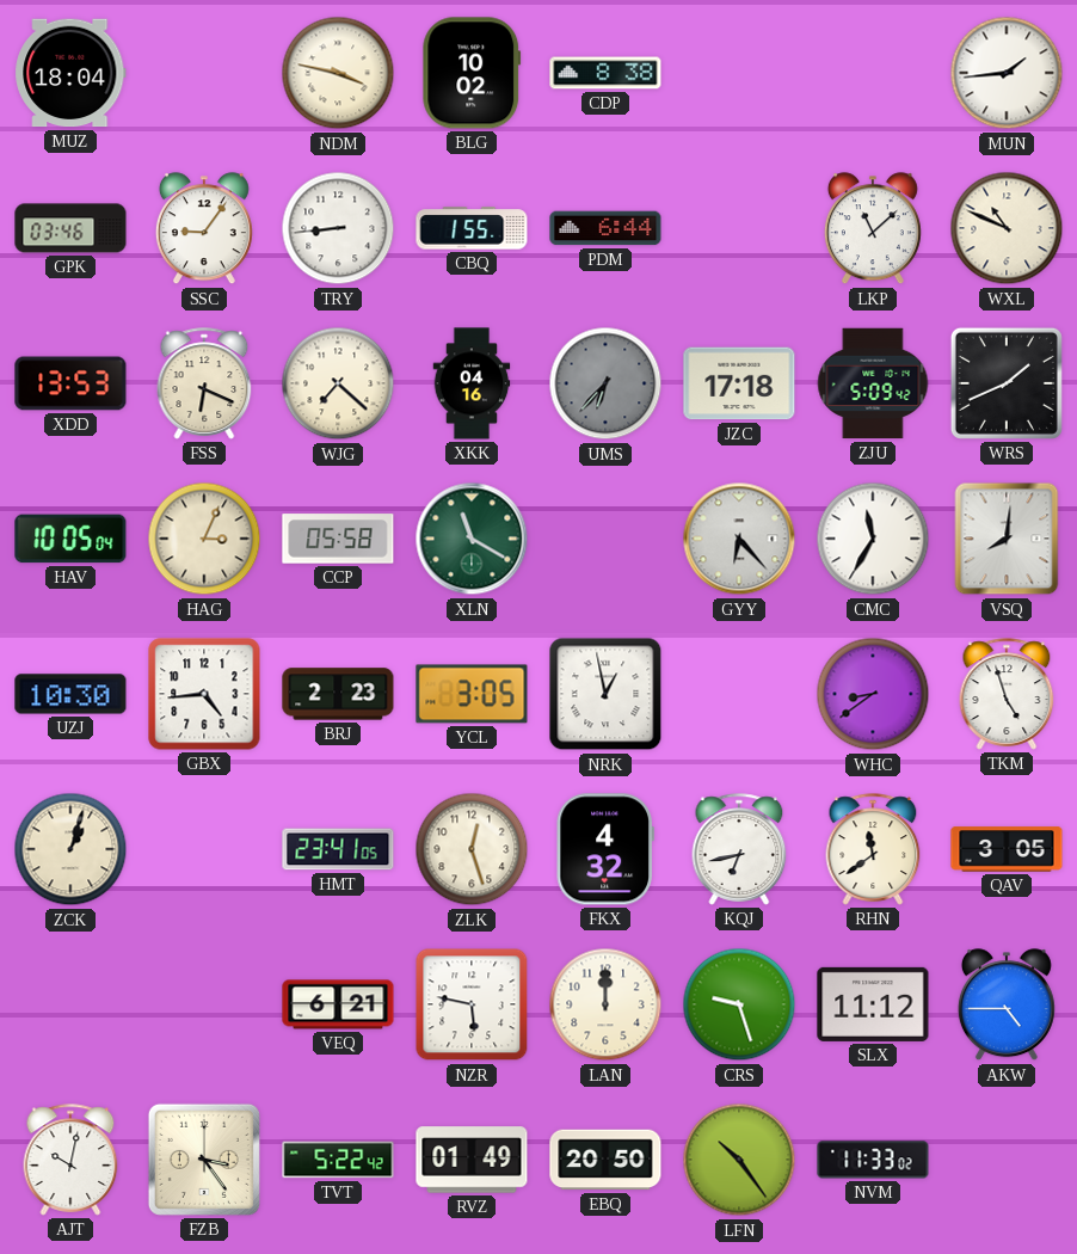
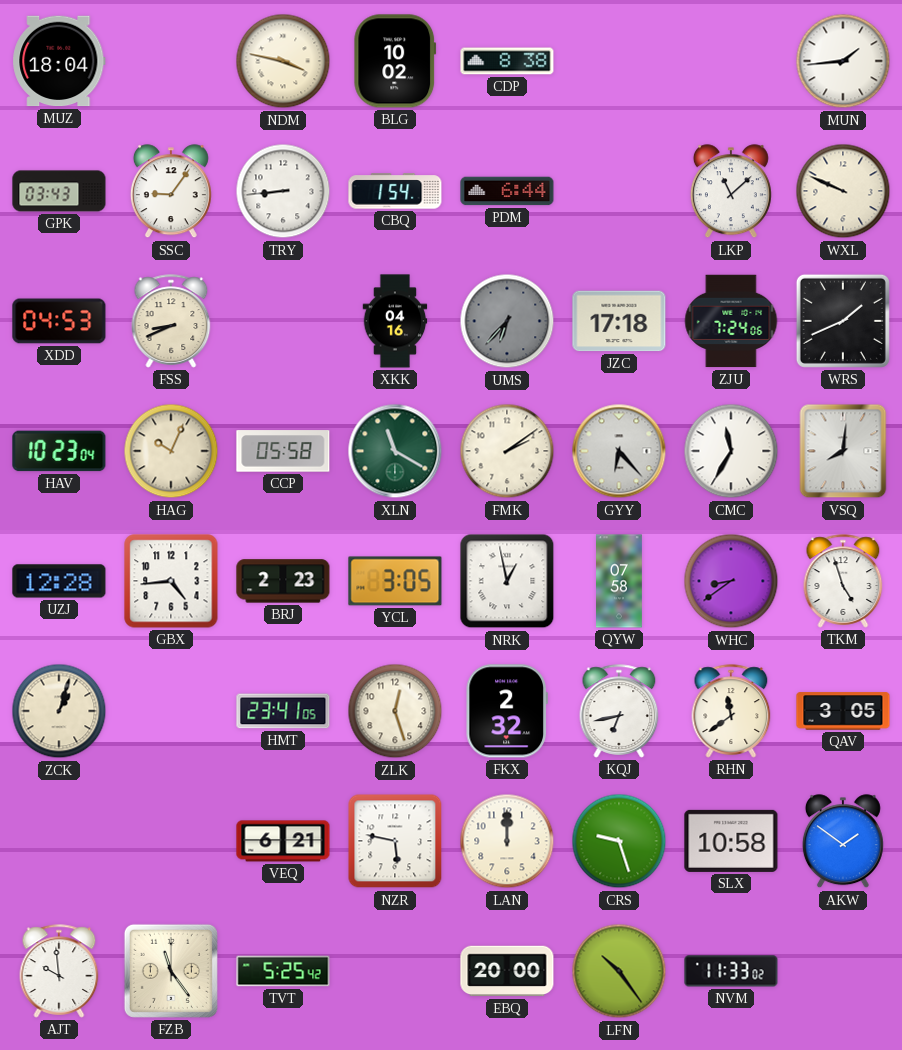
GPK: 03:46 -> 03:43 (59, 191)
CBQ: 1:55 -> 1:54 (395, 191)
WXL: 10:49 -> 9:49 (843, 191)
XDD: 13:53 -> 04:53 (59, 321)
FSS: 6:19 -> 8:41 (171, 321)
WJG: 7:22 -> none (338, 383)
ZJU: 5:09 -> 7:24 (731, 321)
HAV: 10:05 -> 10:23 (59, 451)
HAG: 3:04 -> 10:04 (171, 451)
FMK: none -> 2:09 (507, 451)
UZJ: 10:30 -> 12:28 (59, 581)
QYW: none -> 07:58 (620, 581)
FKX: 4:32 -> 2:32 (507, 711)
SLX: 11:12 -> 10:58 (731, 841)
AKW: 4:45 -> 1:51 (843, 842)
AJT: 10:02 -> 9:59 (59, 971)
FZB: 3:24 -> 11:24 (171, 971)
TVT: 5:22 -> 5:25 (283, 971)
RVZ: 01:49 -> none (472, 1160)
EBQ: 20:50 -> 20:00 (507, 971)
